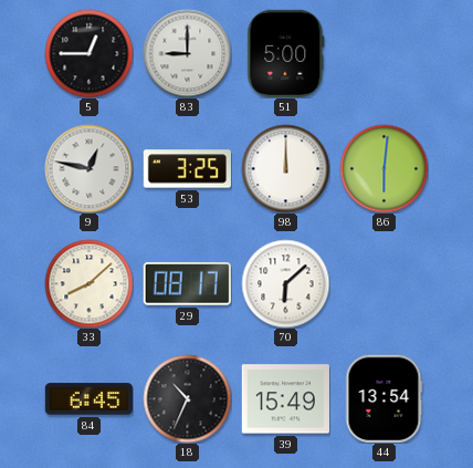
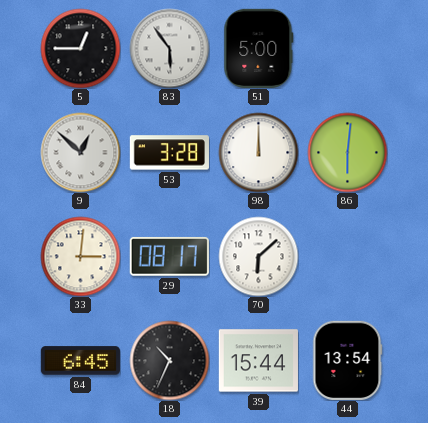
83: 9:00 -> 5:54 (169, 48)
9: 12:47 -> 12:52 (80, 152)
53: 3:25 -> 3:28 (169, 153)
33: 8:08 -> 3:01 (80, 256)
39: 15:49 -> 15:44 (258, 361)
